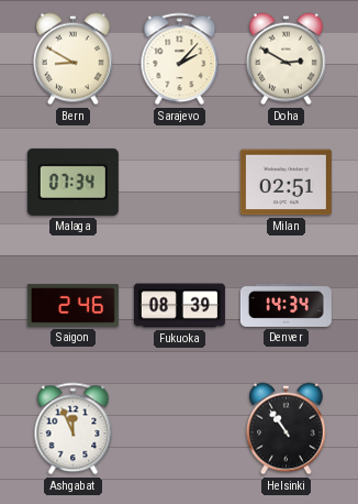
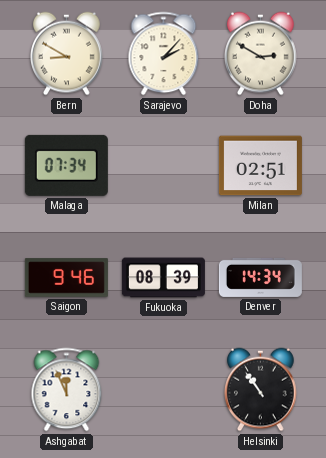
Saigon: 2:46 -> 9:46 (66, 278)
